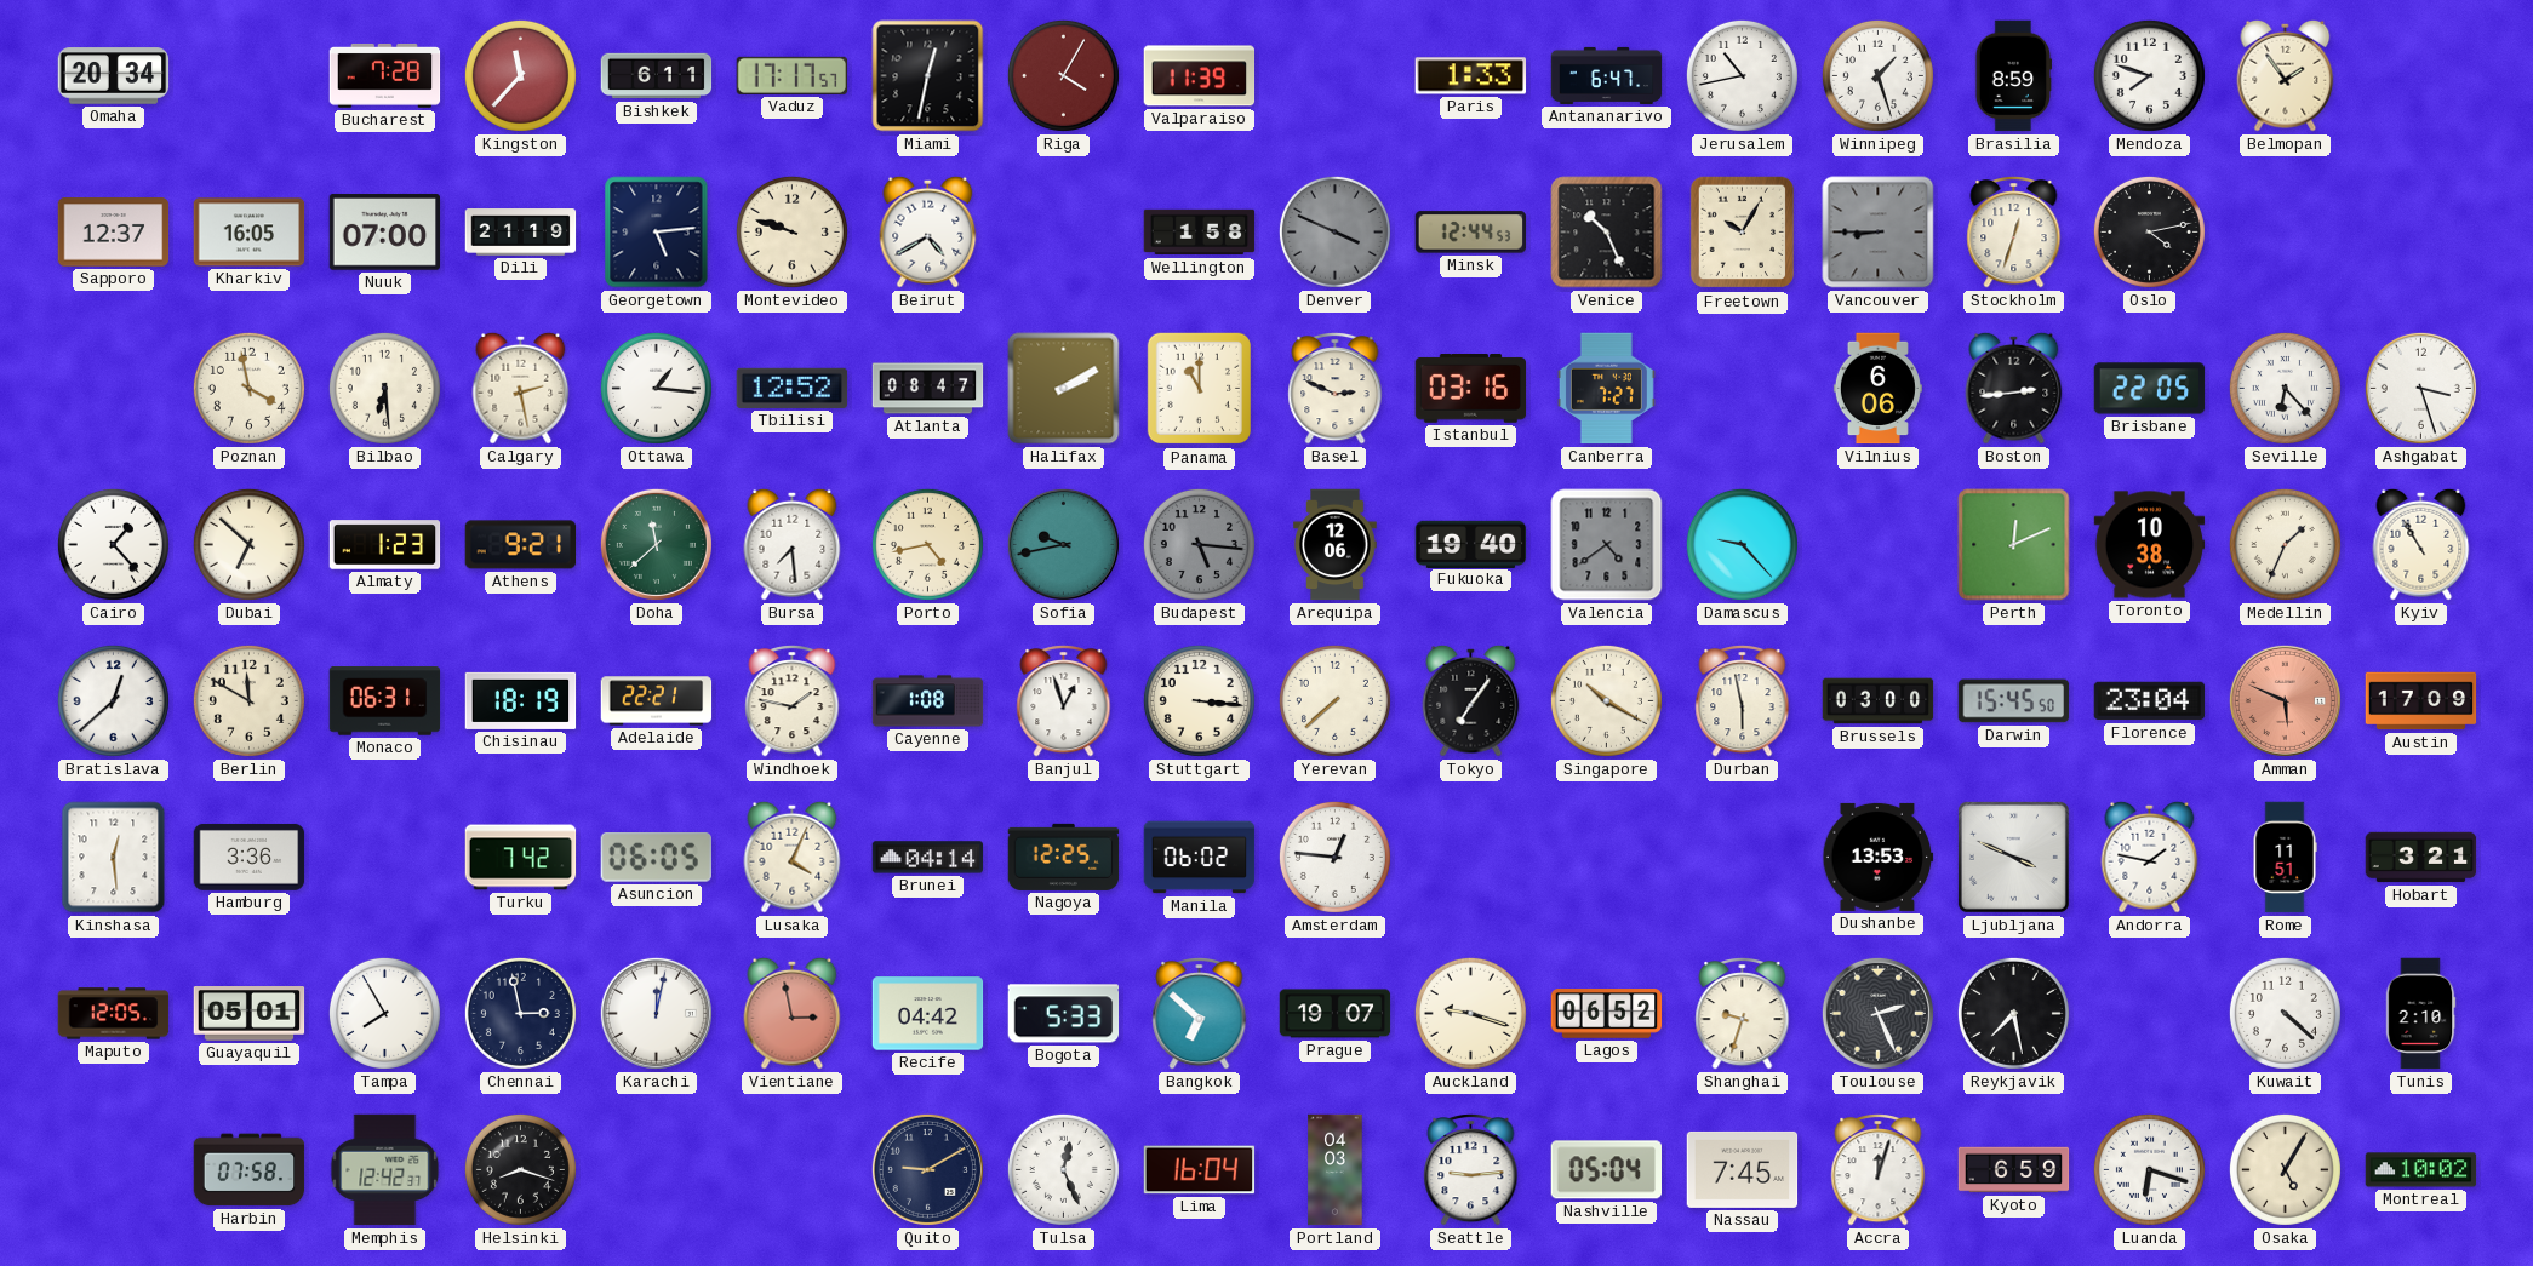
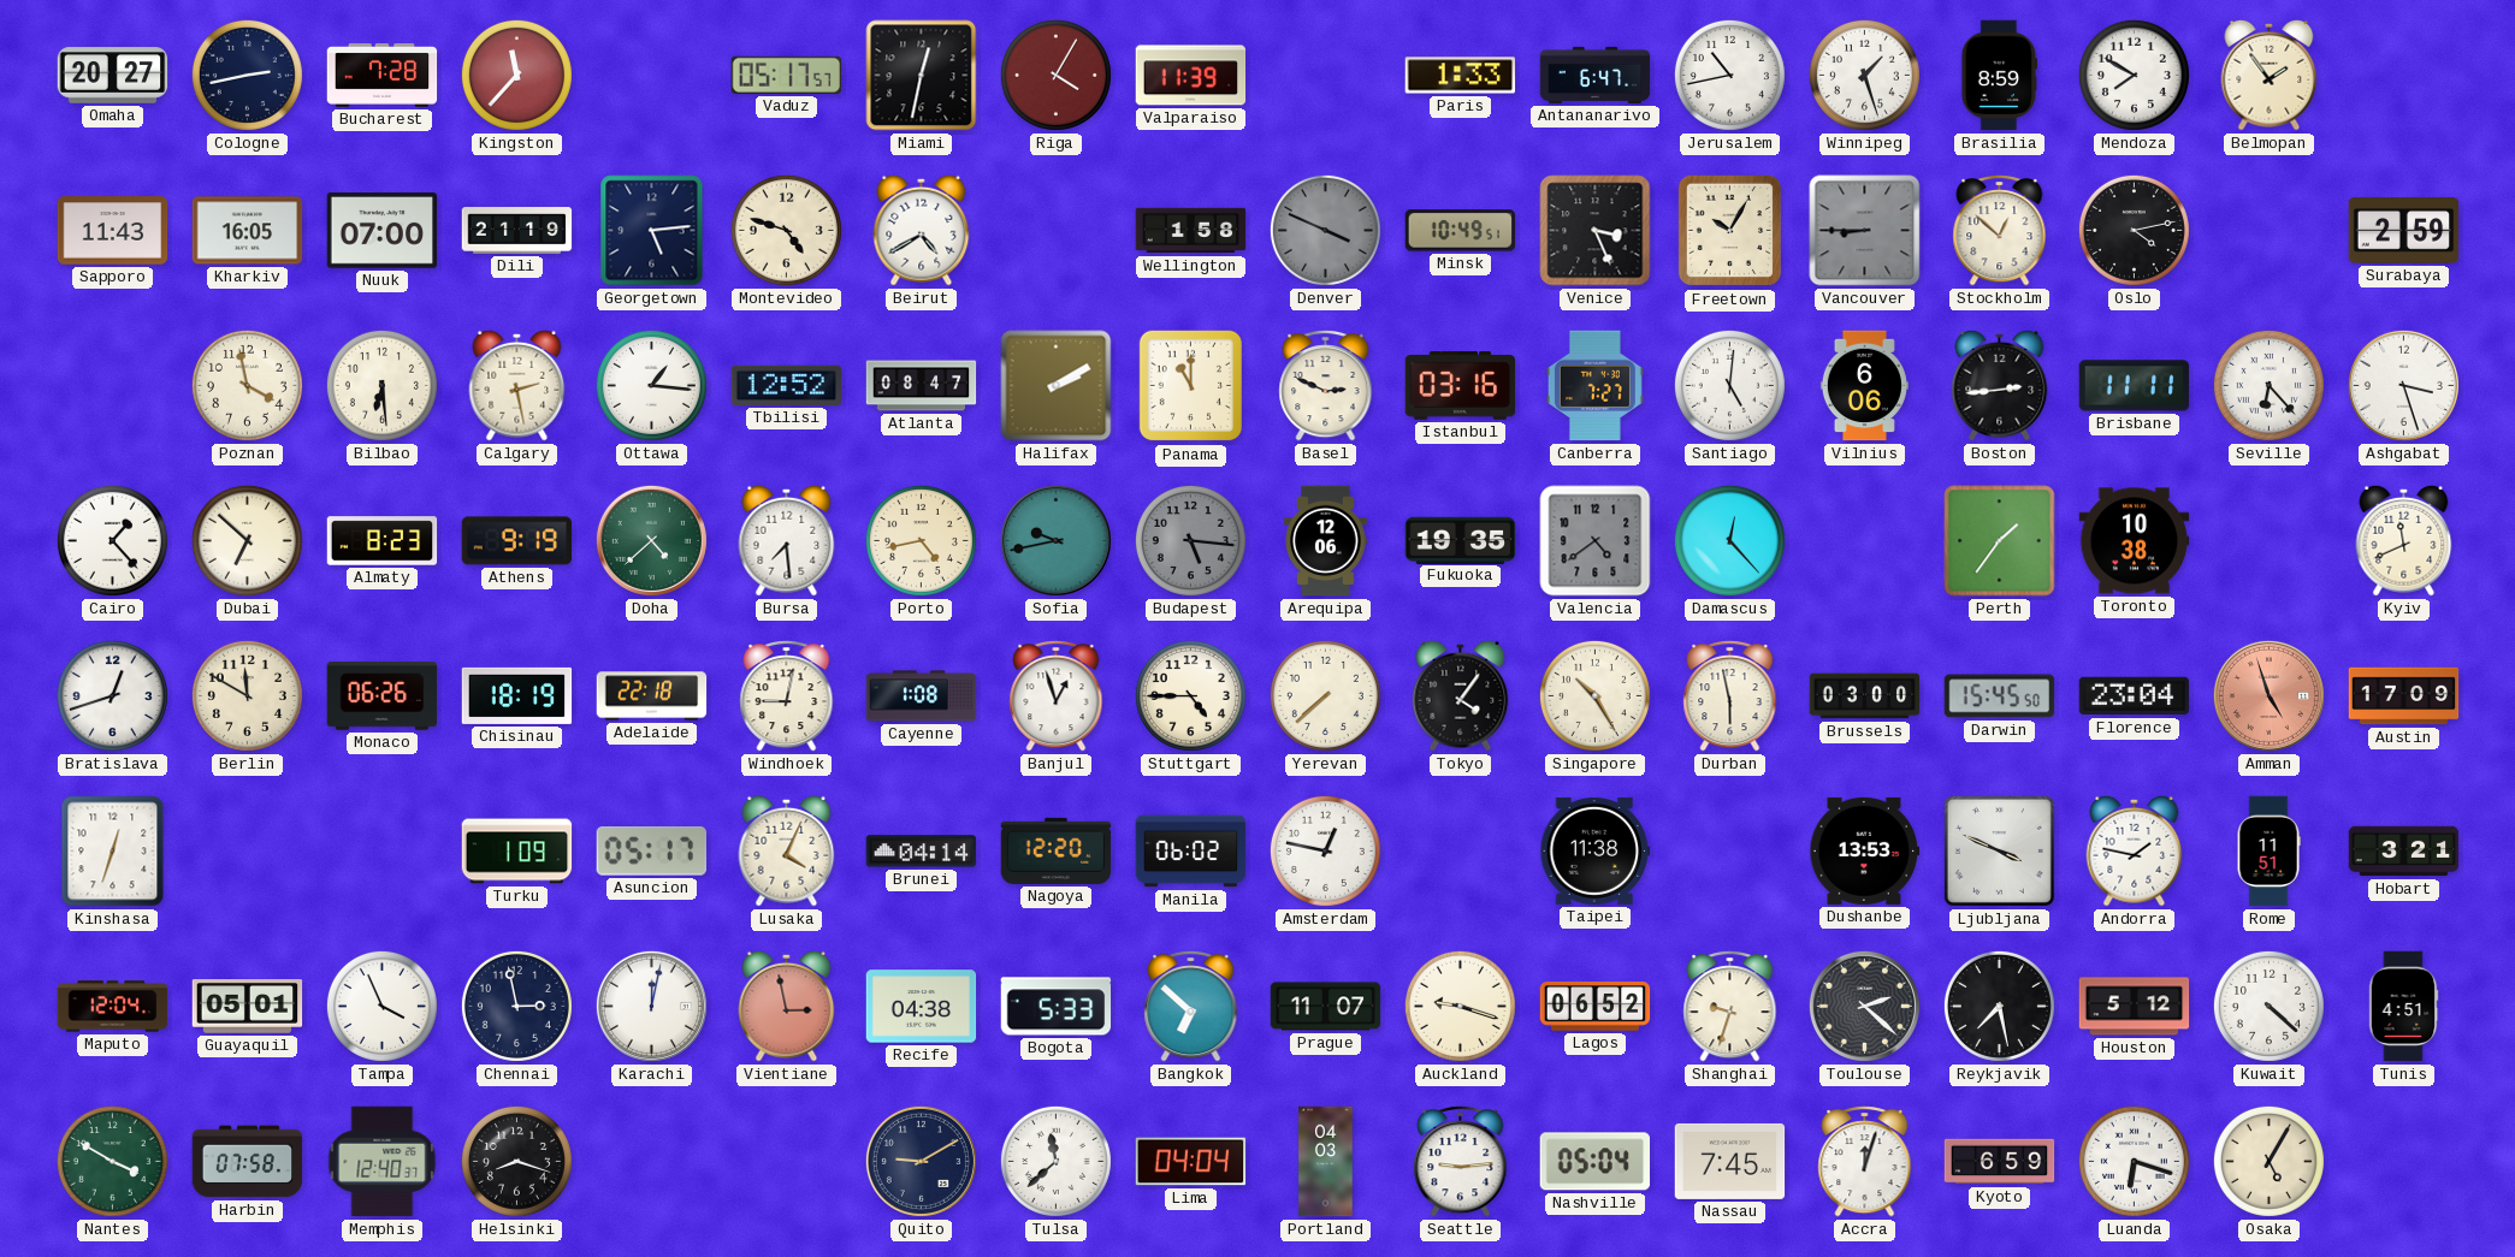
Omaha: 20:34 -> 20:27 (113, 76)
Cologne: none -> 2:43 (247, 75)
Bishkek: 6:11 -> none (657, 76)
Vaduz: 17:17 -> 05:17 (787, 75)
Mendoza: 7:48 -> 7:50 (2134, 75)
Sapporo: 12:37 -> 11:43 (113, 231)
Montevideo: 9:48 -> 4:48 (786, 230)
Minsk: 12:44 -> 10:49 (1461, 231)
Venice: 10:26 -> 3:26 (1596, 231)
Stockholm: 12:33 -> 12:52 (2000, 231)
Surabaya: none -> 2:59 (2404, 231)
Santiago: none -> 5:01 (1729, 385)
Brisbane: 22:05 -> 11:11 (2135, 386)
Almaty: 1:23 -> 8:23 (383, 541)
Athens: 9:21 -> 9:19 (517, 541)
Doha: 11:38 -> 4:38 (651, 540)
Fukuoka: 19:40 -> 19:35 (1461, 540)
Damascus: 9:23 -> 12:23 (1729, 540)
Perth: 12:11 -> 1:36 (2000, 541)
Medellin: 1:34 -> none (2285, 544)
Kyiv: 10:55 -> 11:41 (2404, 540)
Bratislava: 12:38 -> 12:42 (112, 695)
Monaco: 06:31 -> 06:26 (383, 696)
Adelaide: 22:21 -> 22:18 (652, 696)
Windhoek: 1:47 -> 9:02 (787, 696)
Stuttgart: 3:16 -> 4:45 (1190, 695)
Tokyo: 7:06 -> 4:06 (1461, 695)
Singapore: 10:20 -> 10:25 (1594, 695)
Amman: 5:49 -> 4:57 (2268, 695)
Kinshasa: 12:29 -> 12:33 (113, 852)
Hamburg: 3:36 -> none (250, 857)
Turku: 7:42 -> 1:09 (517, 852)
Asuncion: 06:05 -> 05:17 (651, 852)
Nagoya: 12:25 -> 12:20 (1057, 850)
Amsterdam: 12:46 -> 12:47 (1325, 850)
Taipei: none -> 11:38 (1596, 850)
Maputo: 12:05 -> 12:04 (113, 1007)
Tampa: 7:55 -> 3:56 (381, 1006)
Recife: 04:42 -> 04:38 (922, 1007)
Prague: 19:07 -> 11:07 (1326, 1007)
Toulouse: 2:26 -> 2:22 (1864, 1006)
Houston: none -> 5:12 (2135, 1007)
Tunis: 2:10 -> 4:51 (2403, 1007)
Nantes: none -> 3:50 (112, 1161)
Memphis: 12:42 -> 12:40 (383, 1162)
Tulsa: 12:26 -> 11:38 (1055, 1161)
Lima: 16:04 -> 04:04 (1191, 1162)
Montreal: 10:02 -> none (2421, 1170)
